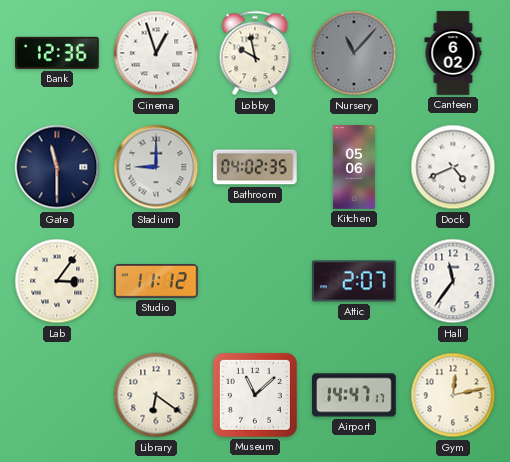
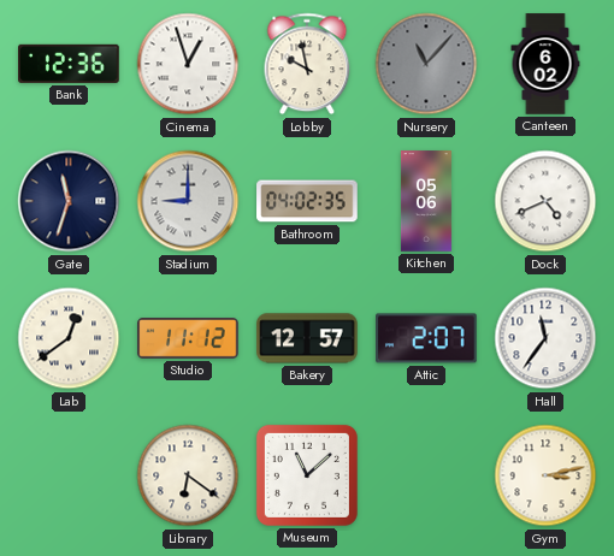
Gate: 11:30 -> 11:33 (69, 201)
Lab: 3:06 -> 12:39 (69, 338)
Bakery: none -> 12:57 (307, 338)
Airport: 14:47 -> none (354, 395)
Gym: 12:13 -> 3:13 (545, 475)
